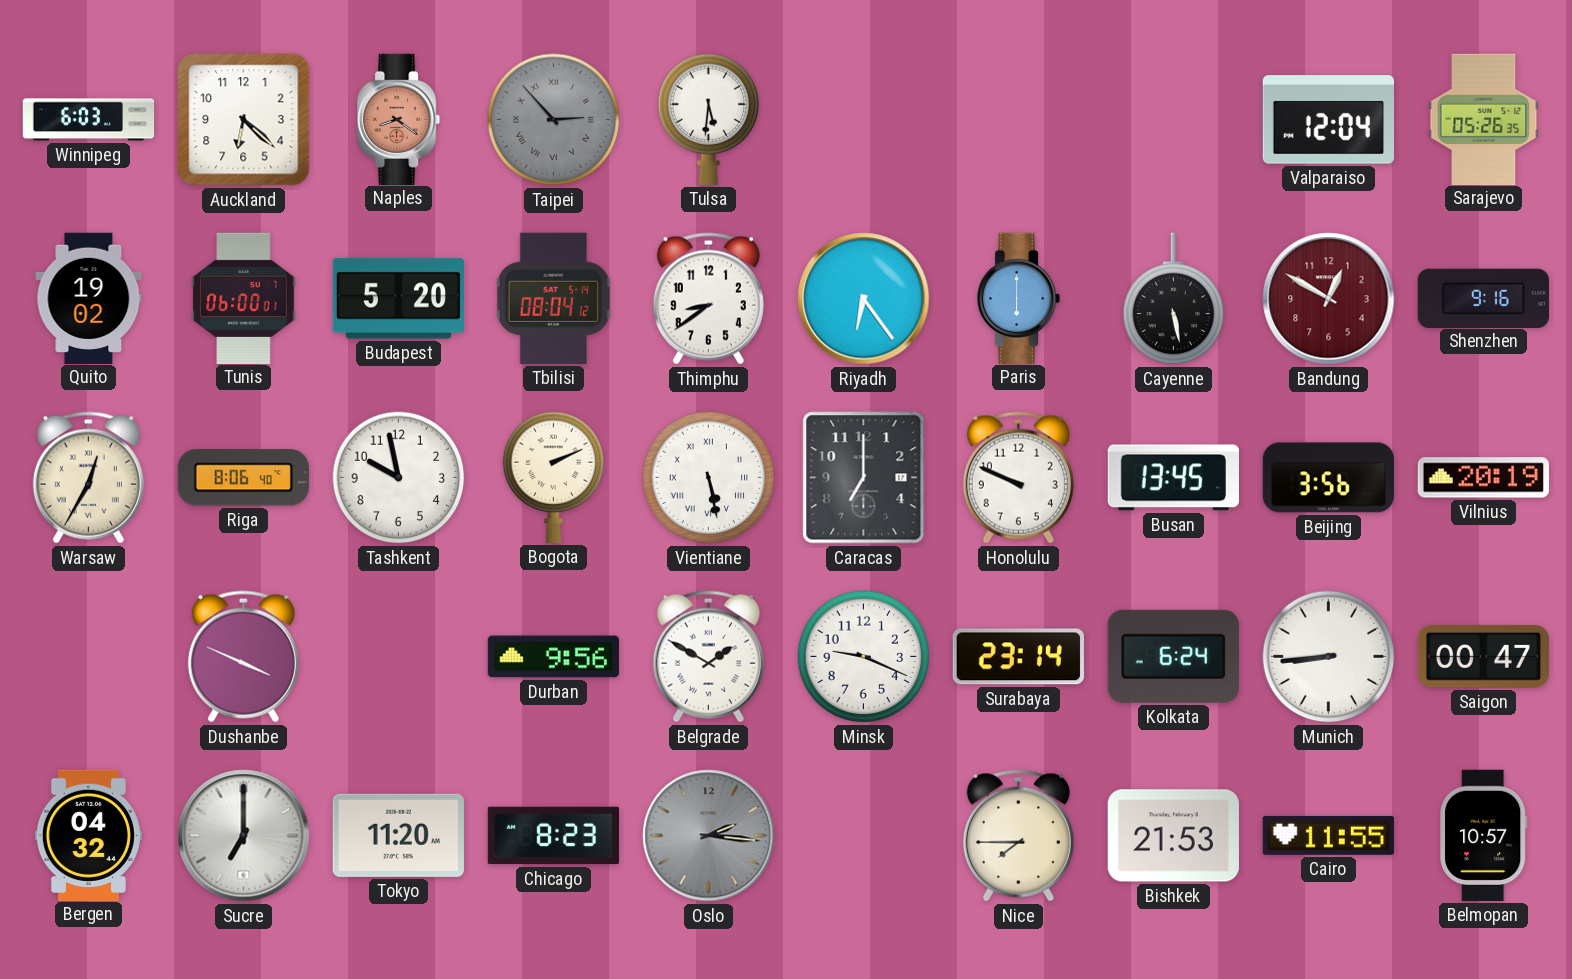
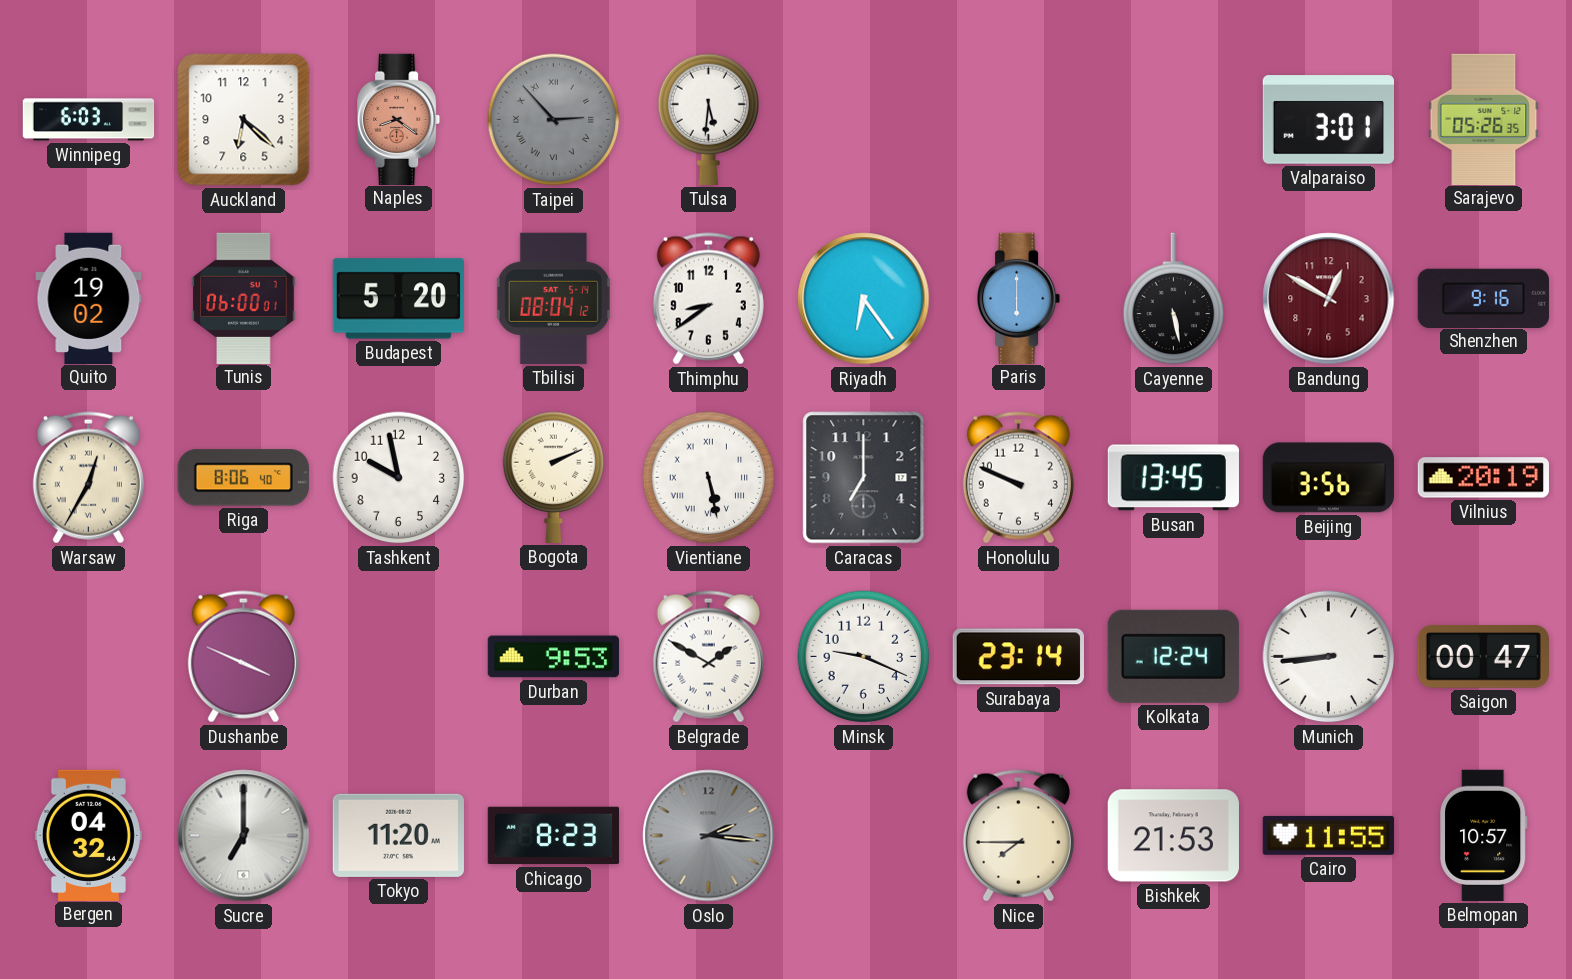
Valparaiso: 12:04 -> 3:01 (1328, 120)
Durban: 9:56 -> 9:53 (553, 657)
Kolkata: 6:24 -> 12:24 (1173, 656)
